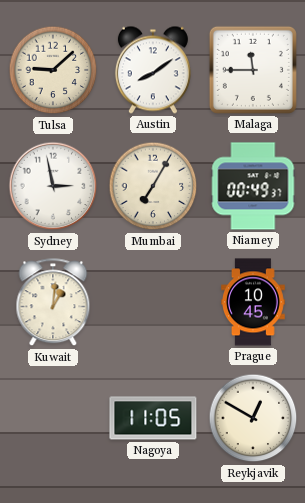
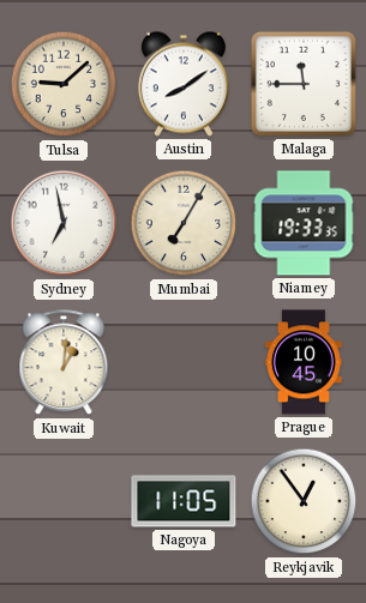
Sydney: 2:58 -> 6:58 (64, 223)
Niamey: 00:49 -> 19:33 (304, 223)
Reykjavik: 12:50 -> 12:54 (304, 501)
